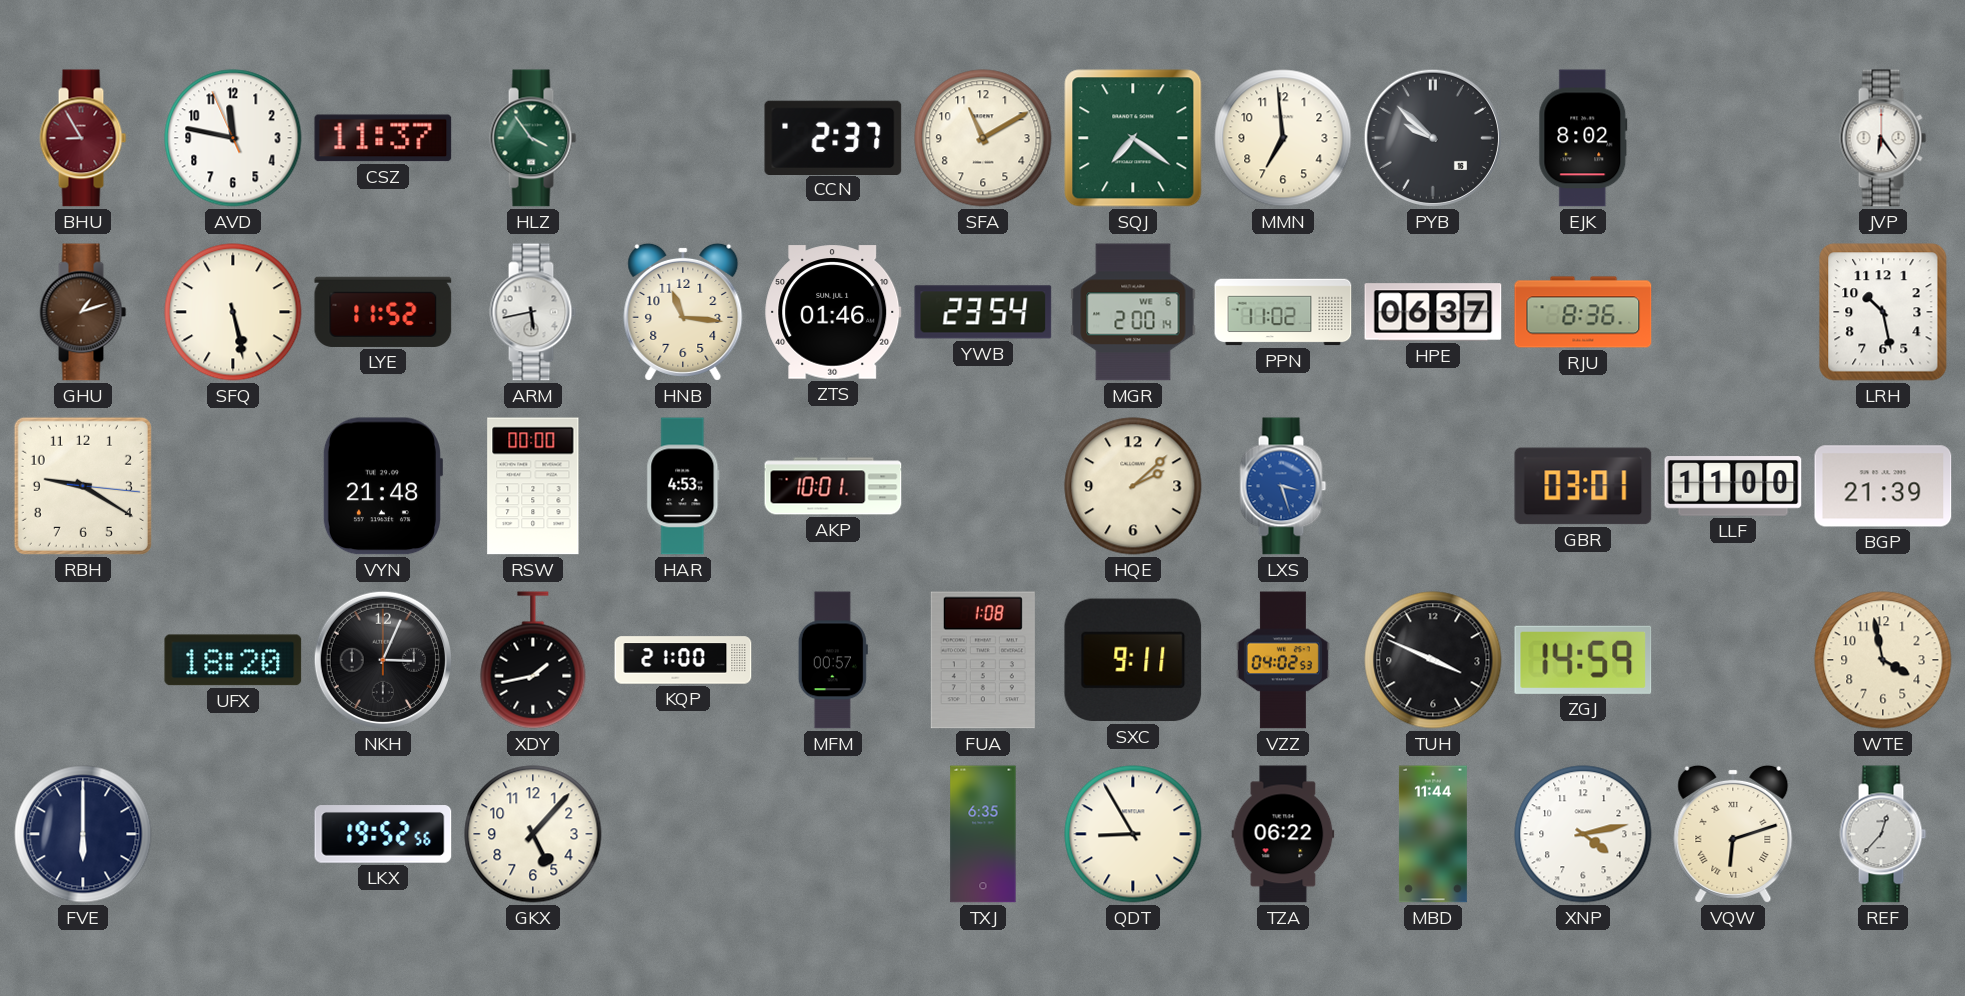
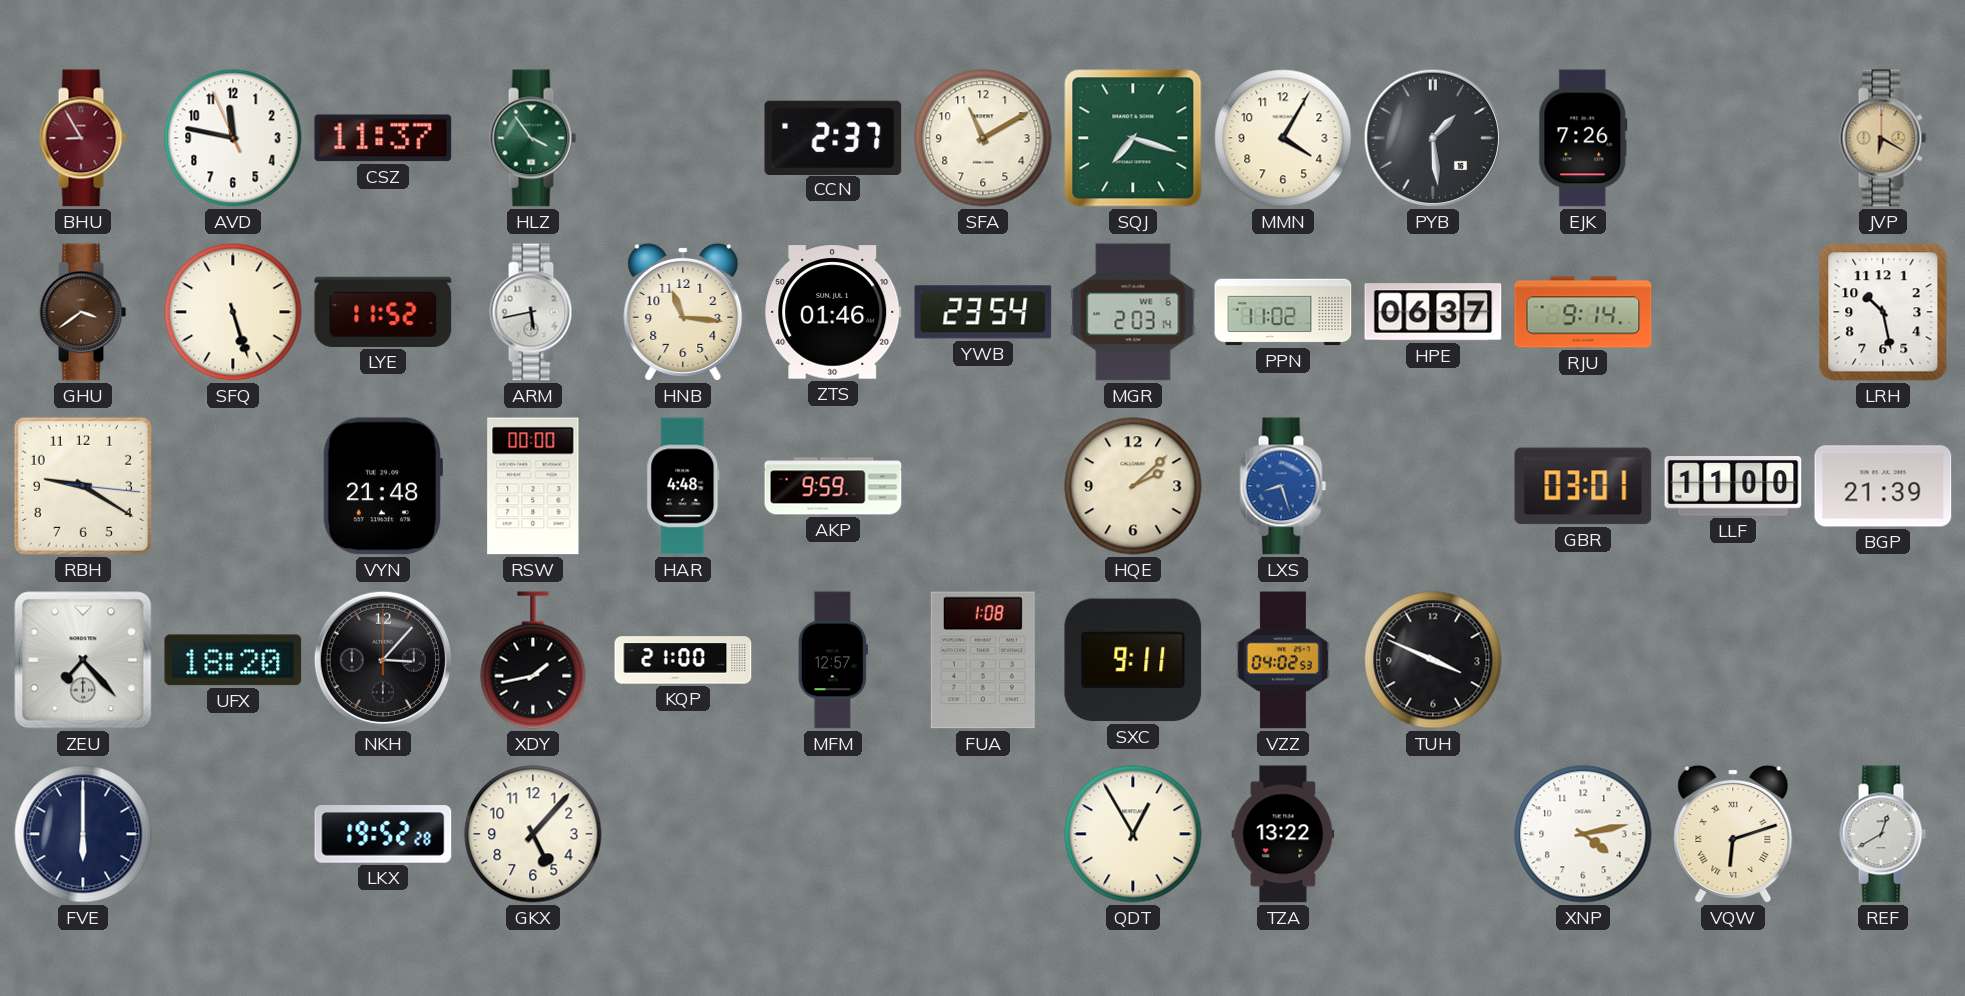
SQJ: 7:21 -> 7:18 (1133, 138)
MMN: 6:59 -> 4:05 (1283, 138)
PYB: 9:52 -> 1:29 (1433, 138)
EJK: 8:02 -> 7:26 (1583, 138)
JVP: 6:24 -> 6:20 (1883, 138)
JVP dial: white -> champagne (1883, 138)
GHU: 1:12 -> 3:39 (83, 312)
SFQ: 5:28 -> 5:27 (233, 312)
MGR: 2:00 -> 2:03 (1133, 312)
RJU: 8:36 -> 9:14 (1583, 312)
HAR: 4:53 -> 4:48 (683, 486)
AKP: 10:01 -> 9:59 (833, 486)
LXS: 3:27 -> 8:27 (1283, 486)
ZEU: none -> 7:23 (83, 660)
NKH: 3:04 -> 3:07 (383, 660)
MFM: 00:57 -> 12:57 (833, 660)
ZGJ: 14:59 -> none (1583, 660)
WTE: 3:58 -> none (1883, 660)
LKX: 19:52:56 -> 19:52:28 (383, 834)
TXJ: 6:35 -> none (983, 834)
QDT: 8:55 -> 12:55 (1133, 834)
TZA: 06:22 -> 13:22 (1283, 834)
MBD: 11:44 -> none (1433, 834)
REF: 12:37 -> 12:40 (1883, 834)
